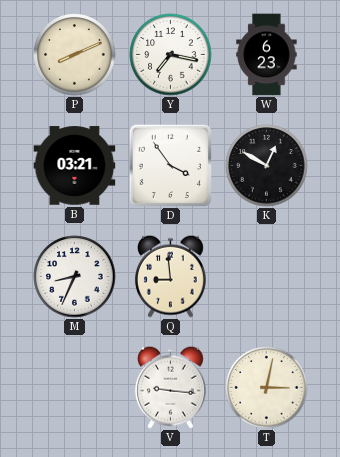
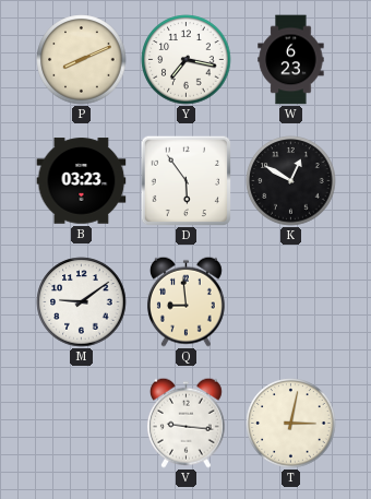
B: 03:21 -> 03:23 (82, 181)
D: 3:54 -> 5:54 (185, 180)
M: 8:34 -> 9:09 (82, 302)
